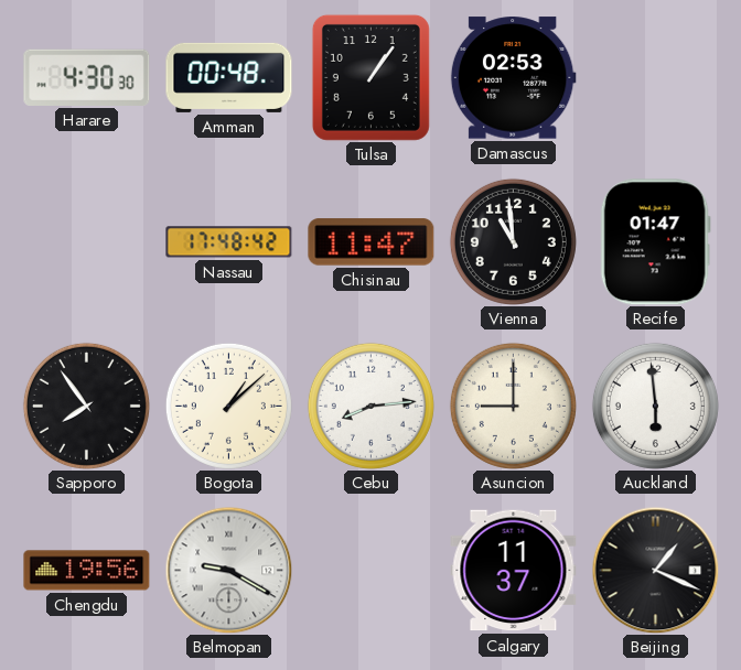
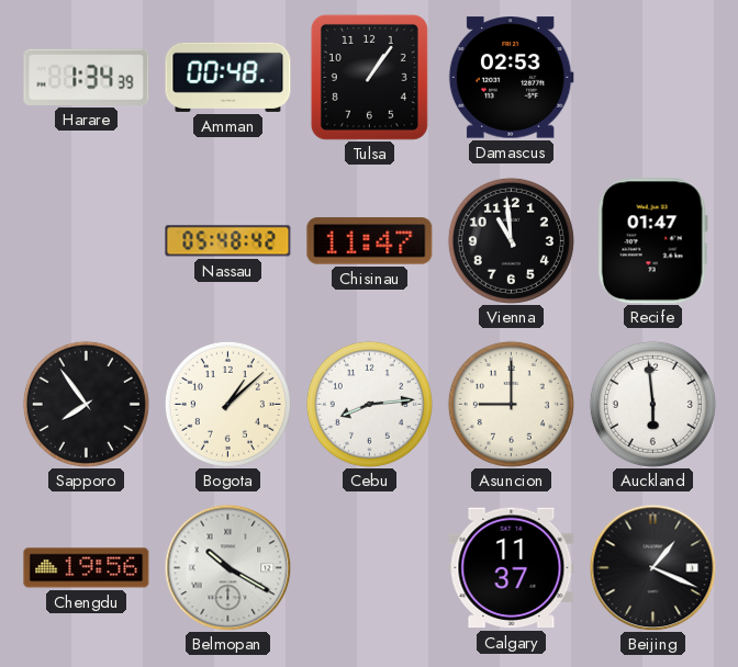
Harare: 4:30 -> 1:34 (87, 77)
Nassau: 17:48 -> 05:48 (228, 241)
Belmopan: 9:20 -> 10:20 (227, 567)
